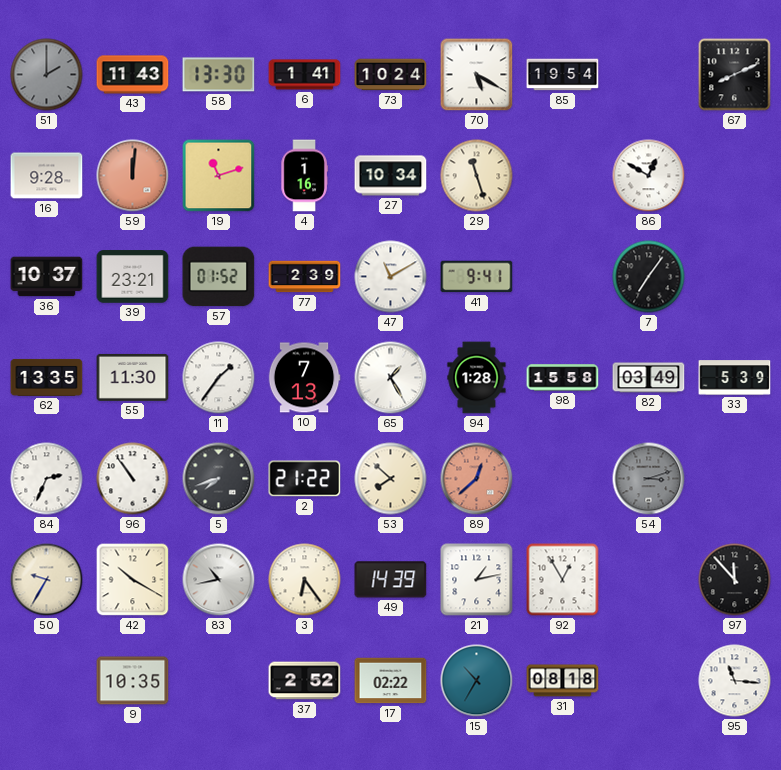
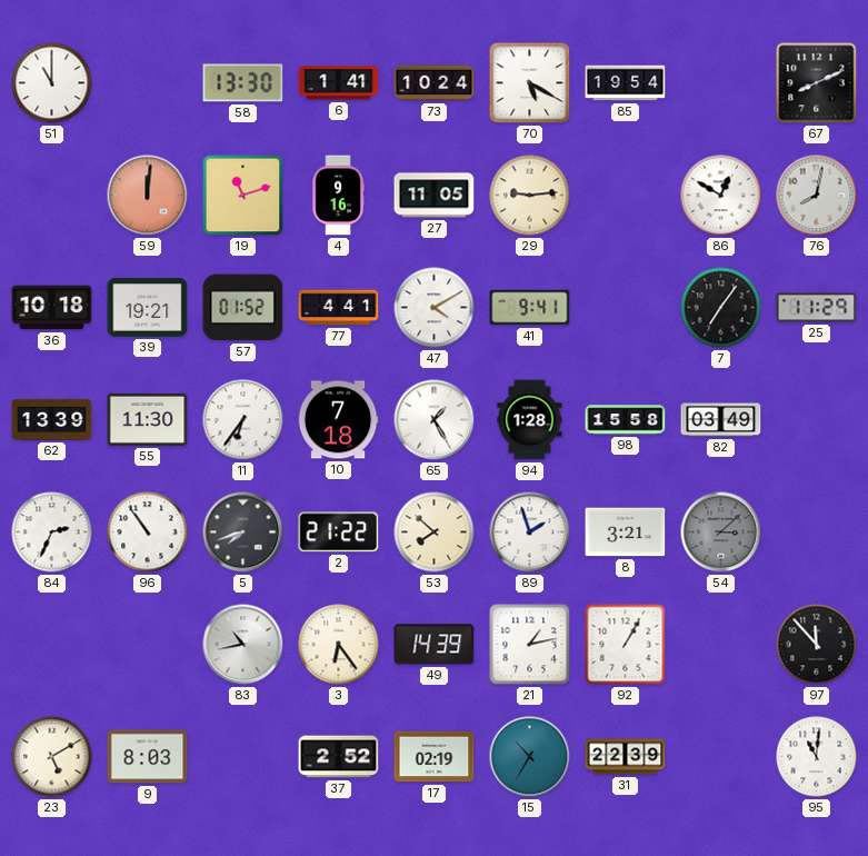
51: 2:00 -> 11:00 (52, 83)
51 dial: grey -> white (52, 83)
43: 11:43 -> none (133, 75)
16: 9:28 -> none (47, 176)
4: 1:16 -> 9:16 (338, 196)
27: 10:34 -> 11:05 (435, 196)
29: 11:27 -> 9:14 (530, 196)
76: none -> 8:02 (817, 196)
36: 10:37 -> 10:18 (52, 308)
39: 23:21 -> 19:21 (148, 308)
77: 2:39 -> 4:41 (339, 308)
47: 11:10 -> 4:10 (435, 308)
25: none -> 11:29 (817, 308)
62: 13:35 -> 13:39 (52, 419)
11: 1:36 -> 6:36 (243, 420)
10: 7:13 -> 7:18 (338, 420)
33: 5:39 -> none (735, 378)
89: 12:38 -> 1:57 (530, 532)
89 dial: salmon -> white (530, 532)
8: none -> 3:21 (626, 532)
54: 3:12 -> 3:08 (721, 532)
50: 9:35 -> none (47, 580)
42: 10:20 -> none (133, 580)
92: 12:55 -> 1:05 (626, 645)
23: none -> 5:10 (52, 757)
9: 10:35 -> 8:03 (148, 757)
17: 02:22 -> 02:19 (435, 757)
31: 08:18 -> 22:39 (626, 757)
95: 11:16 -> 11:01 (817, 757)
